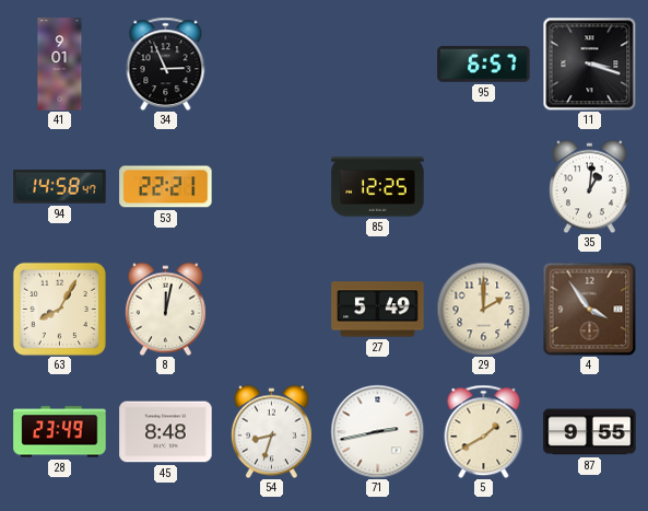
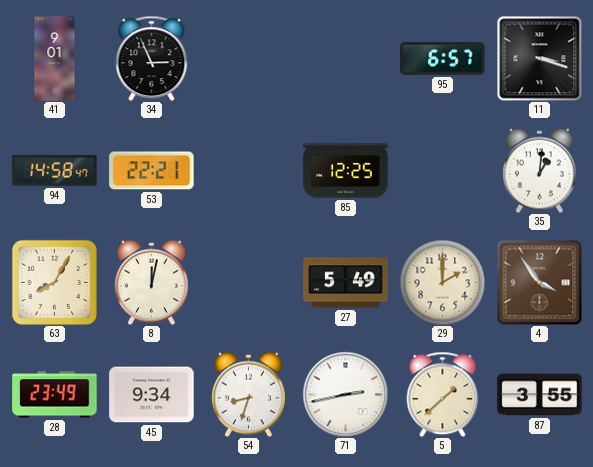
45: 8:48 -> 9:34 (152, 395)
5: 1:40 -> 1:38 (443, 394)
87: 9:55 -> 3:55 (540, 395)
